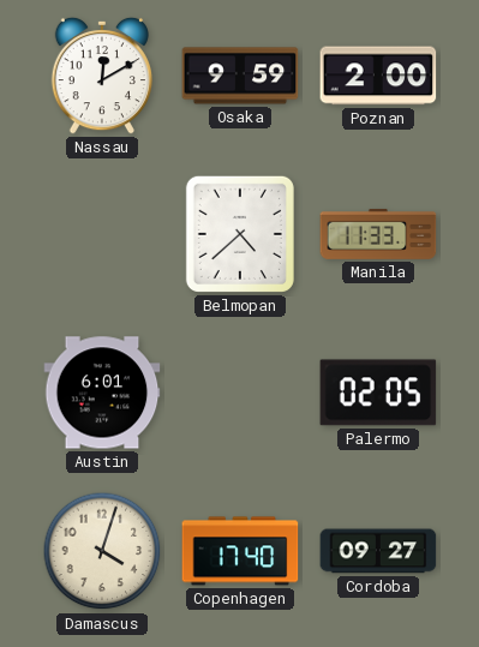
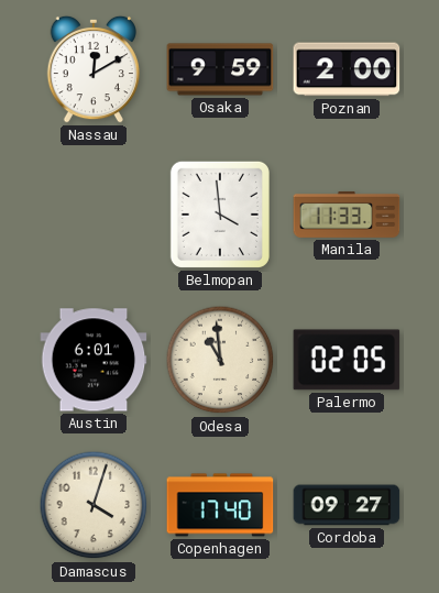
Belmopan: 4:38 -> 3:59 (220, 215)
Odesa: none -> 10:59 (220, 360)
